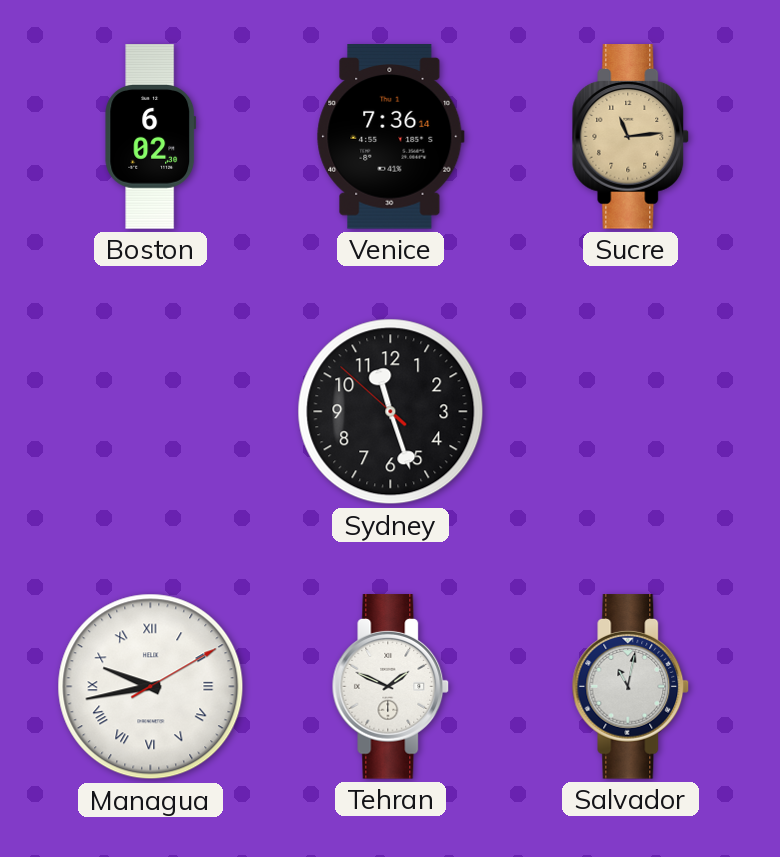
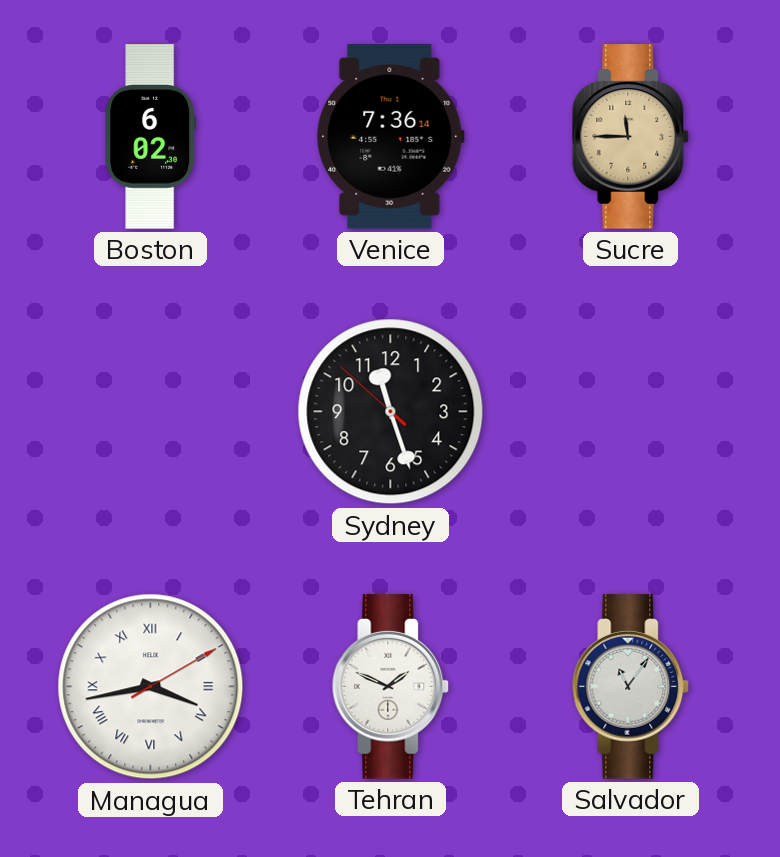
Sucre: 11:14 -> 11:45 (631, 137)
Managua: 9:43 -> 3:43 (151, 687)
Salvador: 11:02 -> 11:06 (631, 687)
